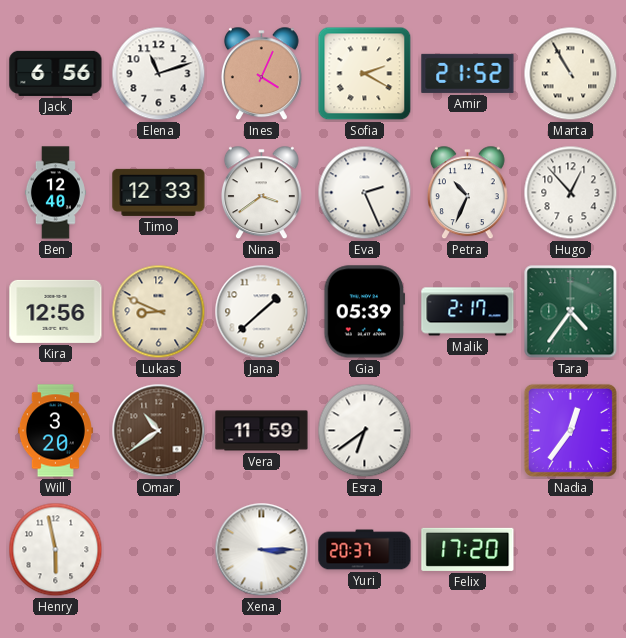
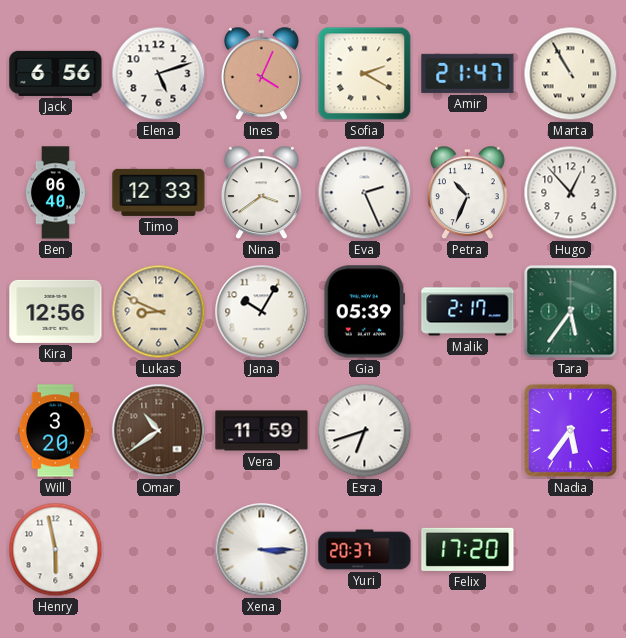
Elena: 11:12 -> 5:12 (159, 74)
Amir: 21:52 -> 21:47 (468, 73)
Ben: 12:40 -> 06:40 (55, 193)
Jana: 1:38 -> 10:05 (262, 312)
Tara: 4:36 -> 5:36 (571, 312)
Esra: 6:39 -> 6:42 (365, 431)
Nadia: 12:36 -> 5:36 (570, 430)
